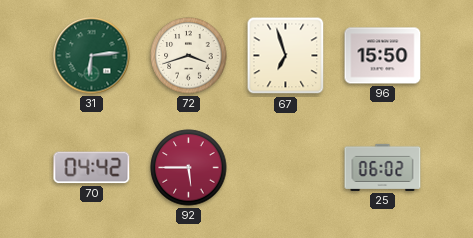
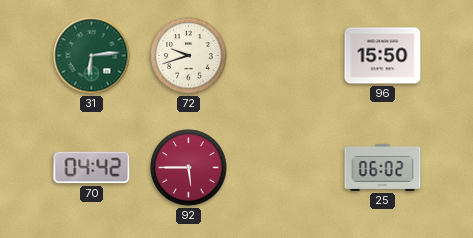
72: 3:42 -> 9:42 (189, 56)
67: 6:57 -> none (286, 56)
